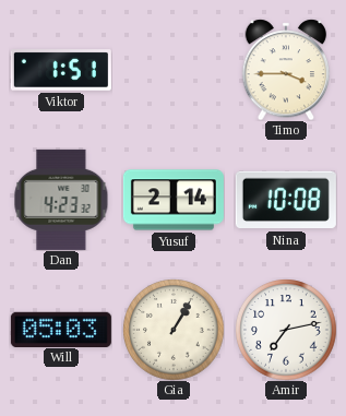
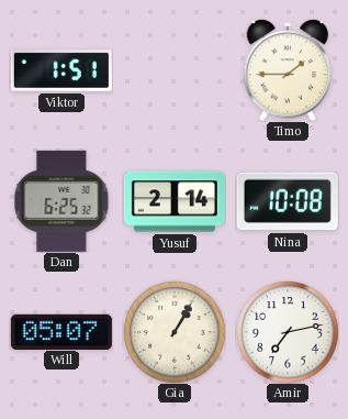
Timo: 3:45 -> 1:45 (288, 70)
Dan: 4:23 -> 6:25 (61, 201)
Will: 05:03 -> 05:07 (61, 331)
